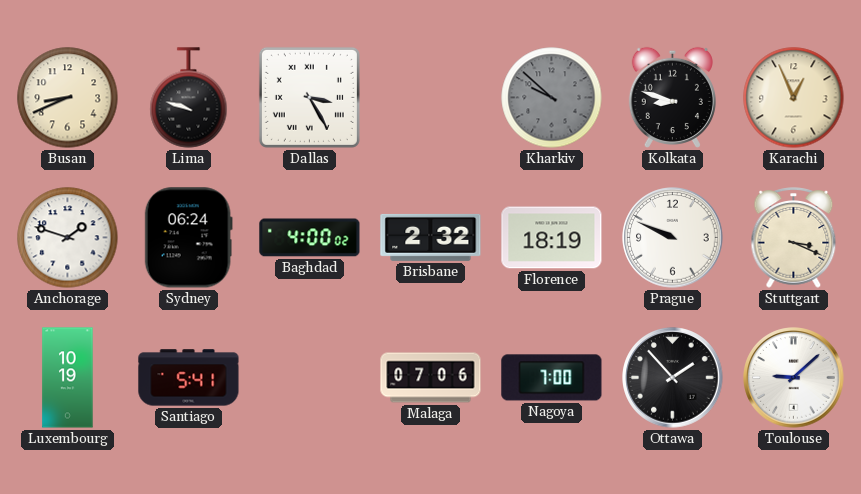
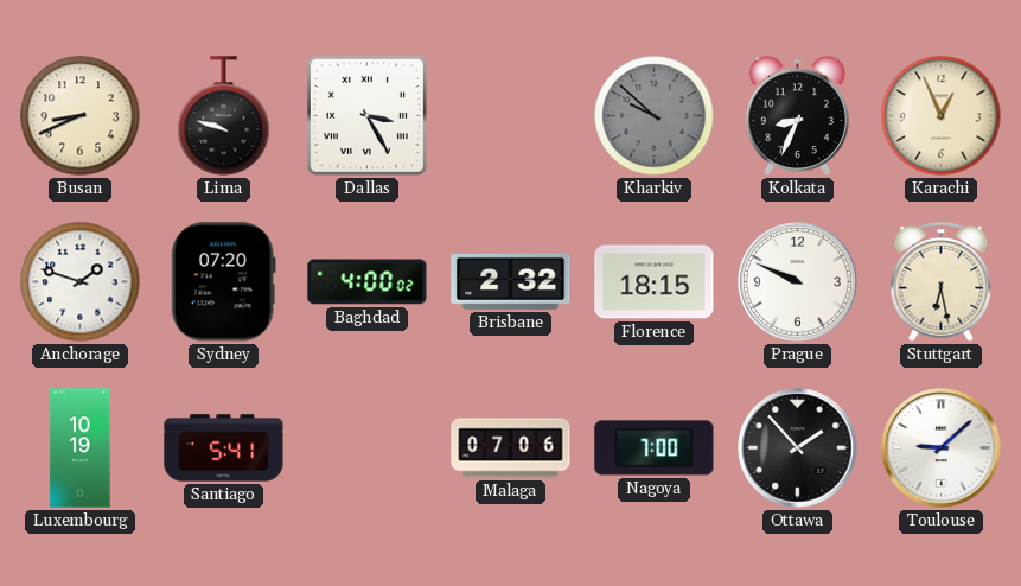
Kolkata: 8:48 -> 8:34 (797, 115)
Sydney: 06:24 -> 07:20 (223, 282)
Florence: 18:19 -> 18:15 (655, 282)
Stuttgart: 3:19 -> 6:28 (942, 282)
